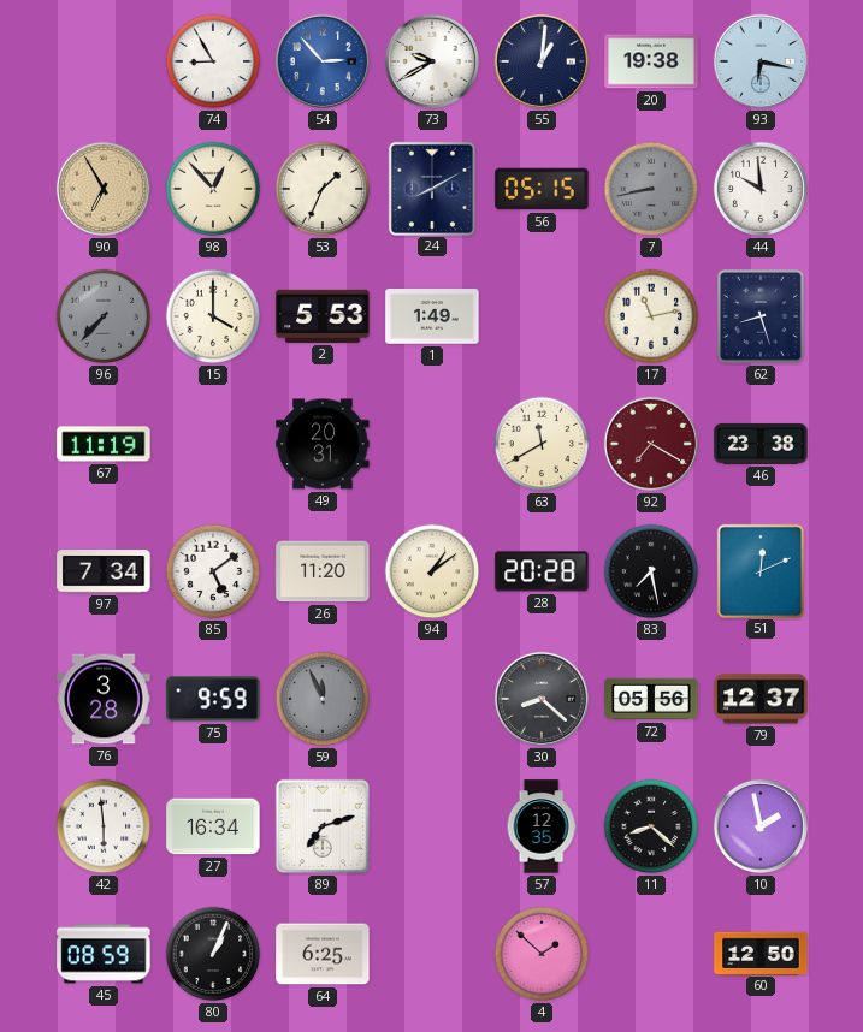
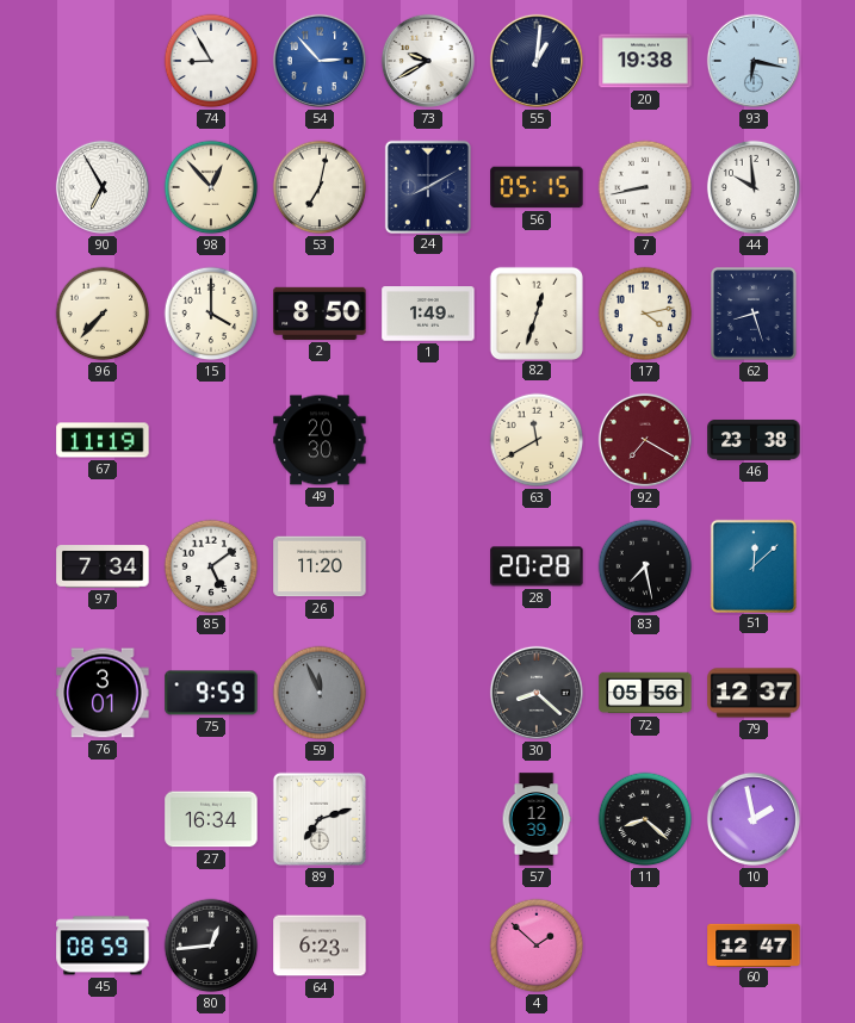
90 dial: champagne -> white (103, 187)
53: 1:34 -> 7:02 (320, 187)
7 dial: grey -> white (645, 187)
96 dial: grey -> cream (103, 314)
2: 5:53 -> 8:50 (320, 314)
82: none -> 12:33 (535, 312)
17: 11:13 -> 4:13 (645, 314)
49: 20:31 -> 20:30 (320, 440)
94: 1:09 -> none (432, 571)
51: 12:11 -> 12:08 (752, 565)
76: 3:28 -> 3:01 (103, 693)
42: 5:59 -> none (104, 826)
57: 12:35 -> 12:39 (537, 819)
80: 1:04 -> 12:44 (211, 945)
64: 6:25 -> 6:23 (320, 945)
60: 12:50 -> 12:47 (754, 944)
